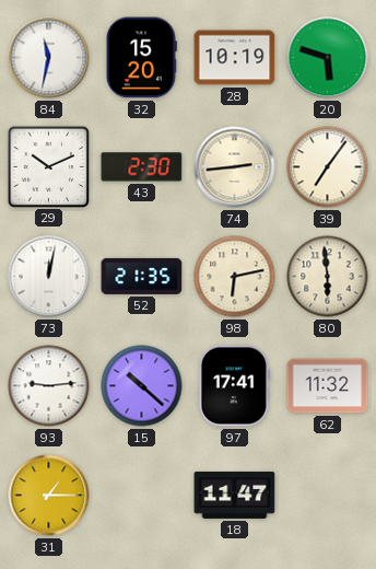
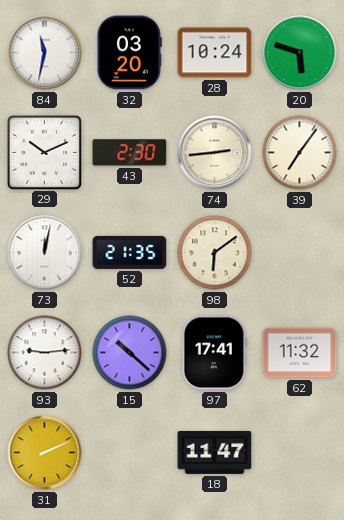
32: 15:20 -> 03:20 (129, 53)
28: 10:19 -> 10:24 (215, 53)
98: 6:13 -> 6:09 (215, 253)
80: 5:59 -> none (328, 277)
31: 1:15 -> 2:11 (45, 453)
